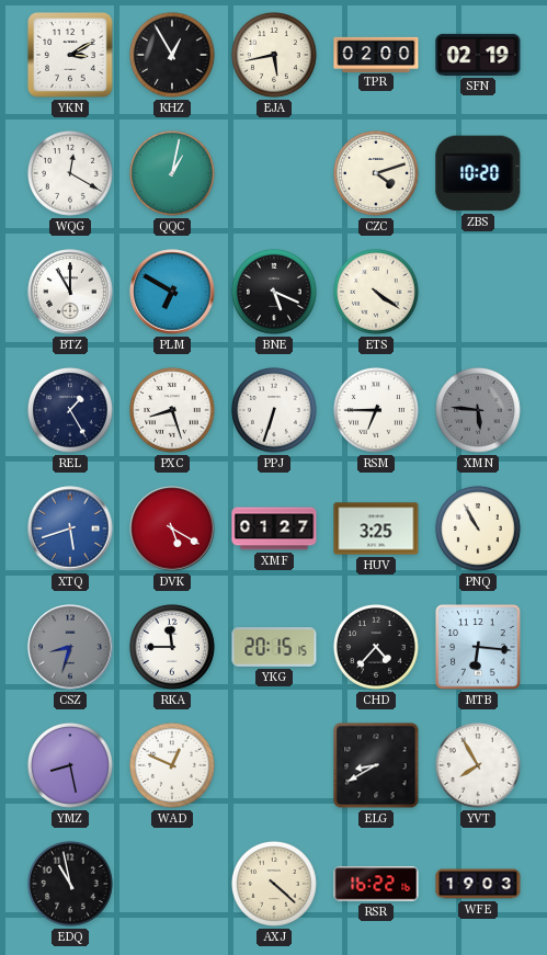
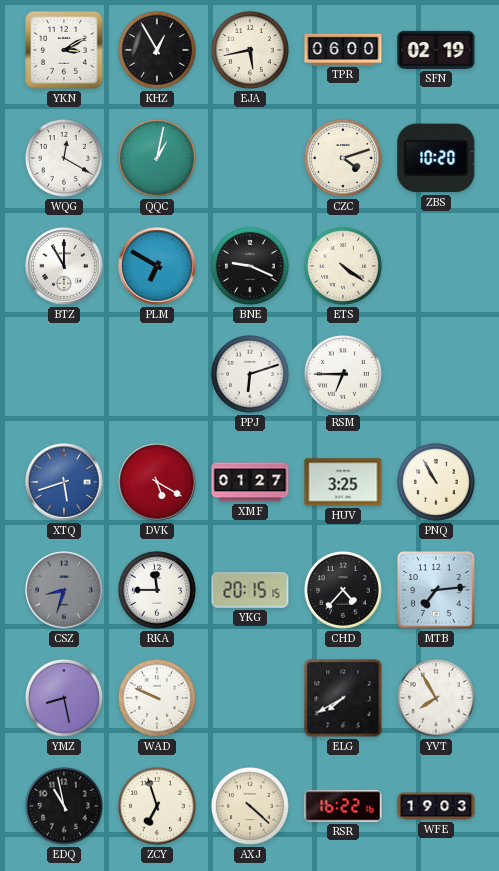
TPR: 02:00 -> 06:00 (343, 49)
BNE: 5:19 -> 9:19 (250, 266)
REL: 1:25 -> none (70, 410)
PXC: 8:27 -> none (172, 410)
PPJ: 6:33 -> 6:12 (250, 374)
XMN: 5:46 -> none (478, 410)
MTB: 6:16 -> 7:14 (436, 590)
WAD: 12:49 -> 9:49 (157, 698)
ELG: 8:40 -> 7:40 (343, 698)
ZCY: none -> 6:57 (157, 806)
